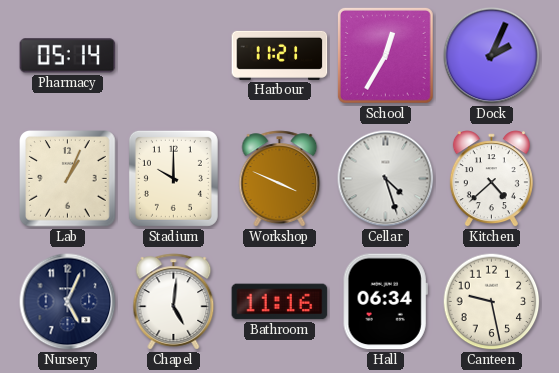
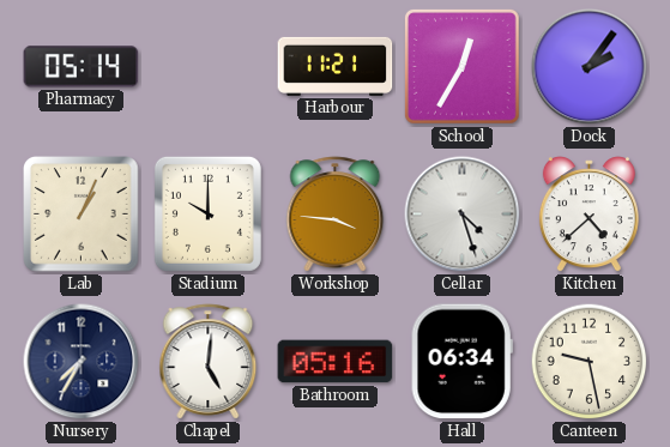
Dock: 2:04 -> 2:06 (590, 67)
Workshop: 3:49 -> 3:46 (336, 215)
Nursery: 5:04 -> 7:35 (82, 362)
Bathroom: 11:16 -> 05:16 (336, 362)
